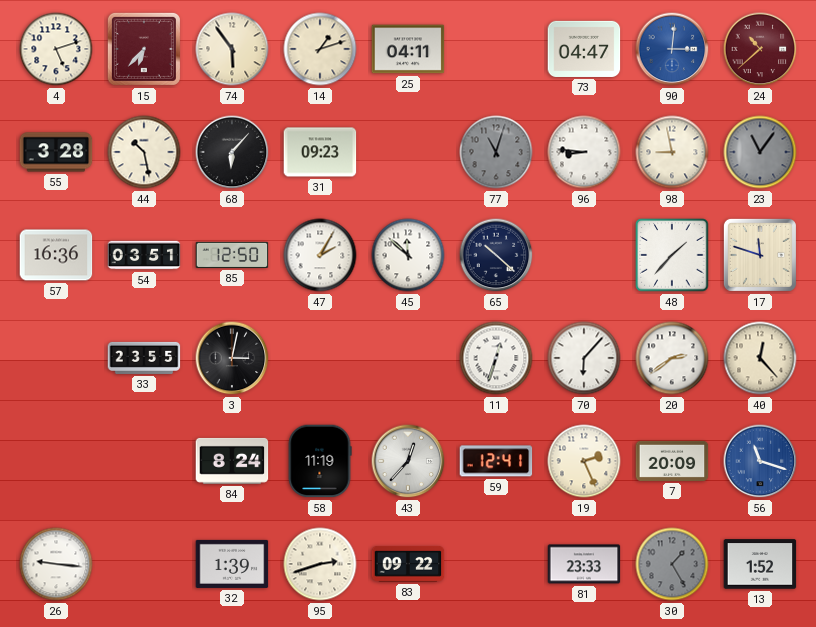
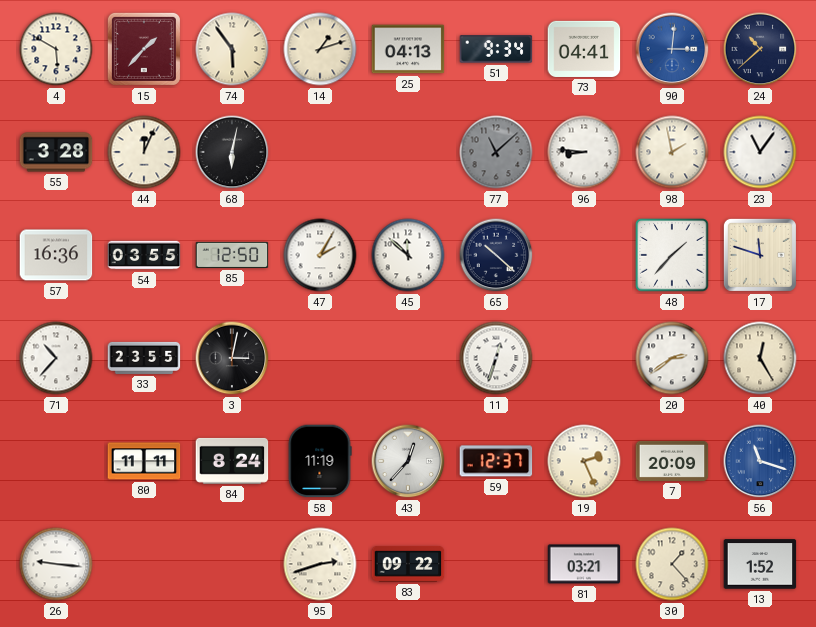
4: 5:12 -> 5:50 (56, 49)
15: 6:37 -> 1:37 (144, 49)
25: 04:11 -> 04:13 (408, 49)
51: none -> 9:34 (496, 49)
73: 04:47 -> 04:41 (584, 49)
24 dial: burgundy -> navy (760, 49)
44: 10:28 -> 12:04 (144, 152)
68: 6:07 -> 6:02 (232, 152)
31: 09:23 -> none (320, 152)
77: 11:03 -> 11:08 (496, 152)
98: 8:58 -> 1:58 (672, 152)
23 dial: grey -> white (760, 152)
54: 03:51 -> 03:55 (144, 255)
71: none -> 10:37 (56, 358)
70: 6:07 -> none (584, 358)
40: 12:23 -> 12:25 (760, 358)
80: none -> 11:11 (144, 461)
59: 12:41 -> 12:37 (496, 461)
32: 1:39 -> none (232, 564)
81: 23:33 -> 03:21 (584, 564)
30: 1:25 -> 1:23 (672, 564)
30 dial: grey -> cream (672, 564)
